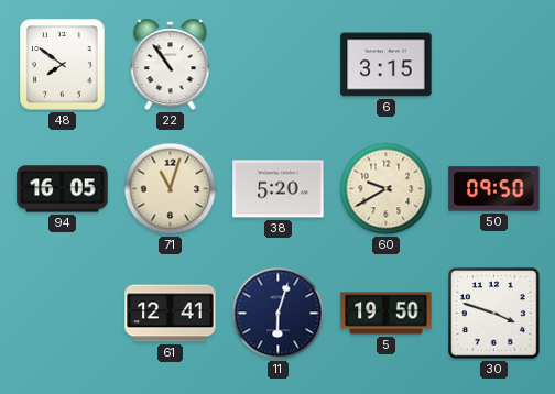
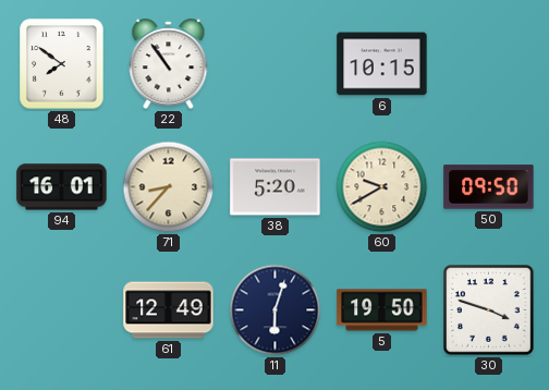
6: 3:15 -> 10:15 (382, 64)
94: 16:05 -> 16:01 (62, 187)
71: 11:03 -> 8:37 (169, 187)
61: 12:41 -> 12:49 (169, 310)
